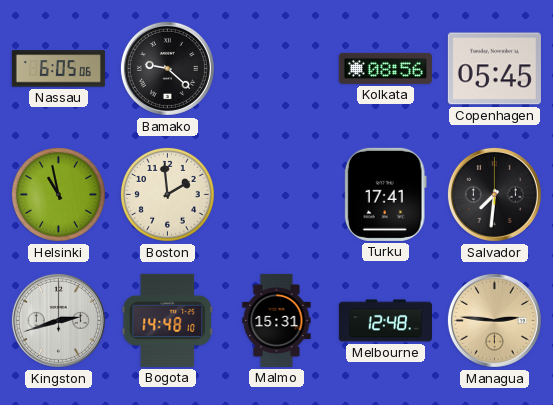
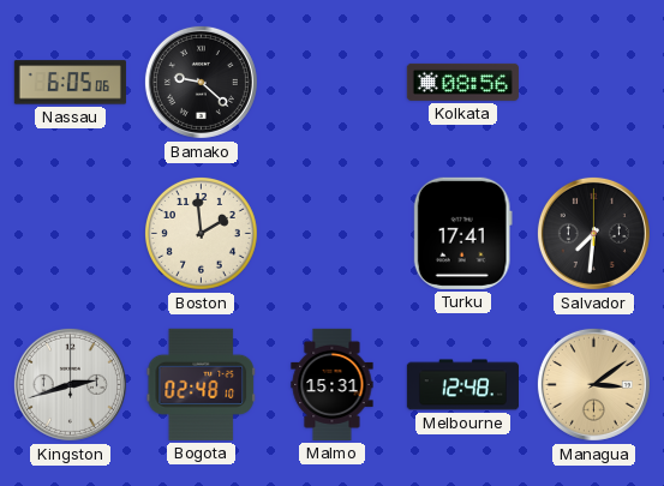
Copenhagen: 05:45 -> none (494, 69)
Helsinki: 10:58 -> none (58, 194)
Bogota: 14:48 -> 02:48 (201, 384)
Managua: 2:46 -> 3:09 (593, 384)
